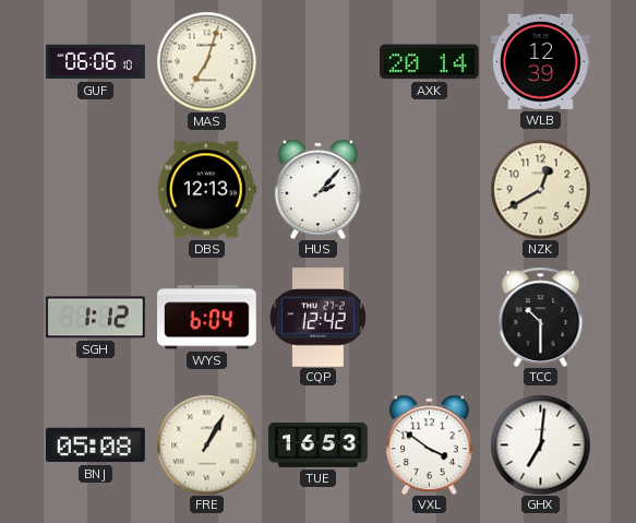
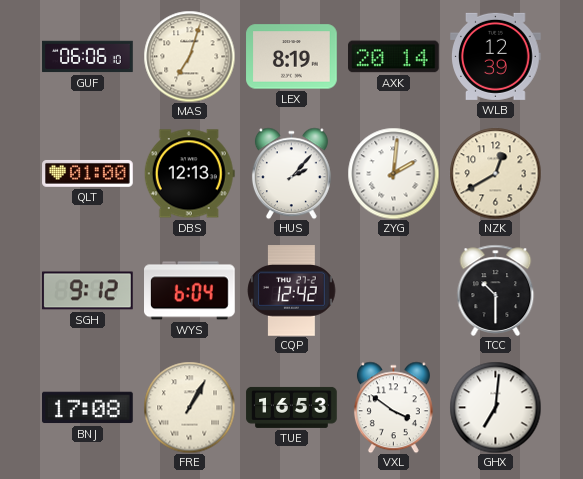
LEX: none -> 8:19 (292, 57)
QLT: none -> 01:00 (88, 173)
ZYG: none -> 2:01 (393, 173)
SGH: 1:12 -> 9:12 (88, 291)
BNJ: 05:08 -> 17:08 (88, 408)
